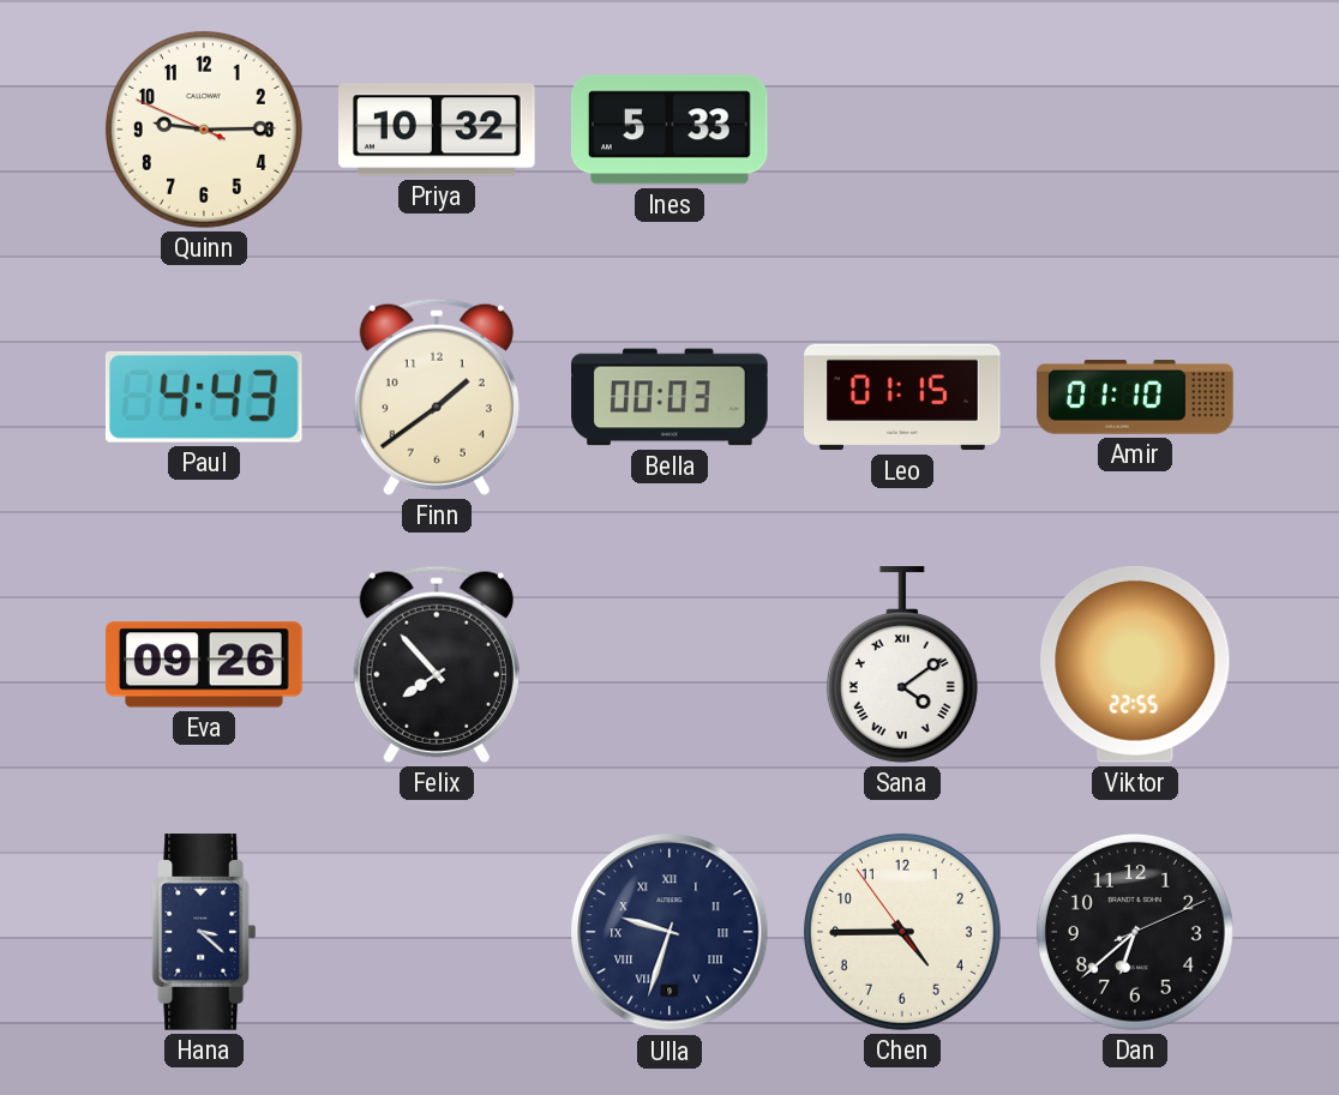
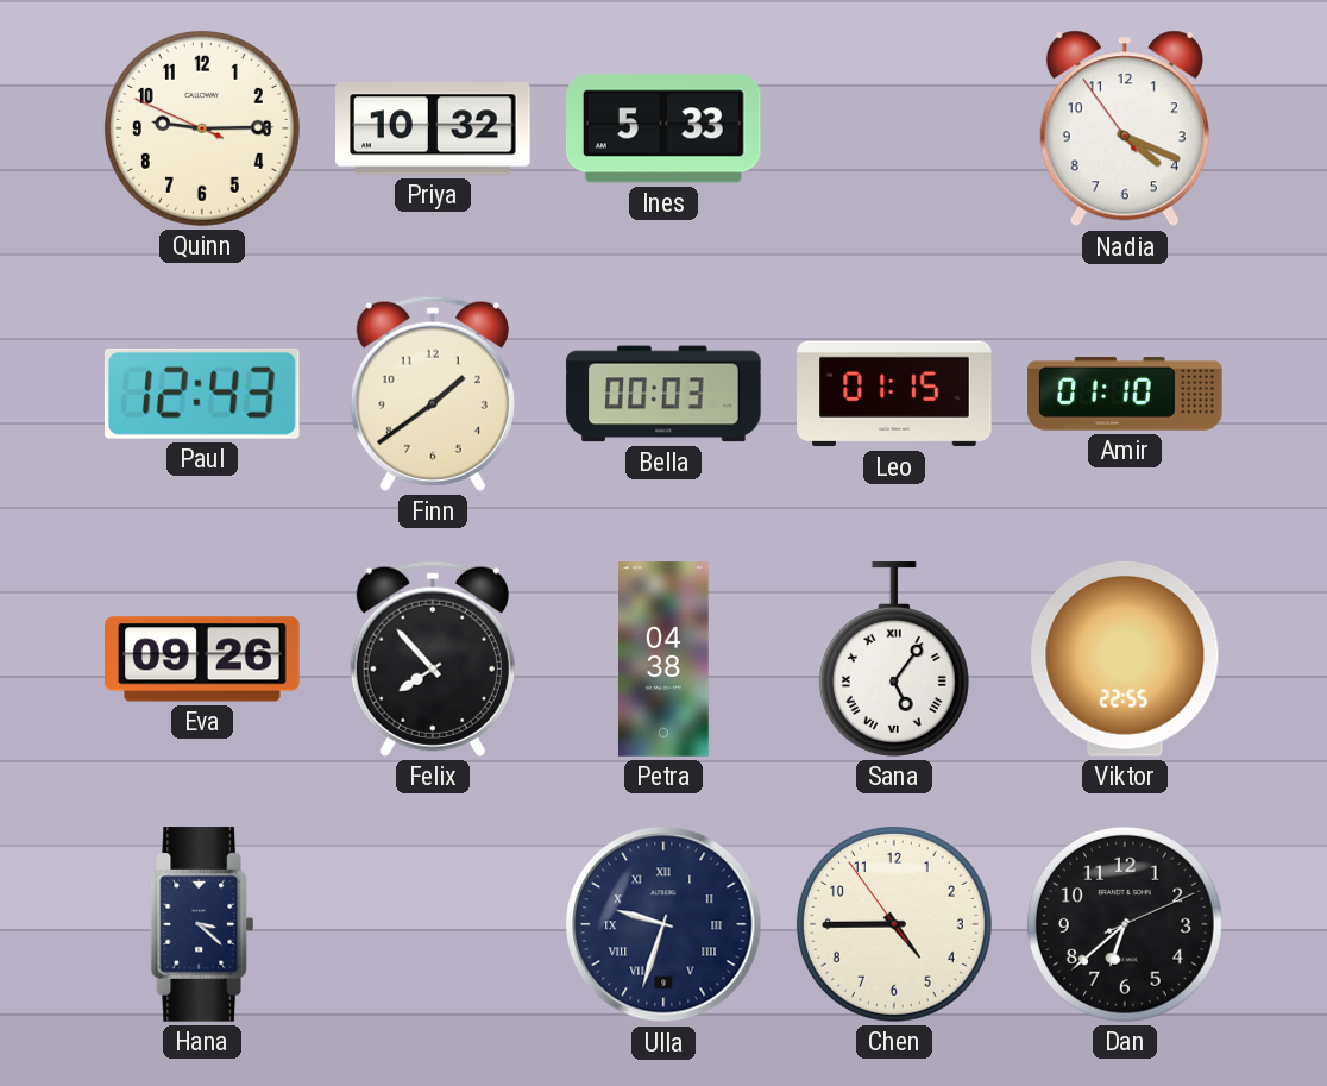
Nadia: none -> 4:18 (1125, 128)
Paul: 4:43 -> 12:43 (202, 394)
Petra: none -> 04:38 (665, 659)
Sana: 4:09 -> 5:06 (894, 659)
